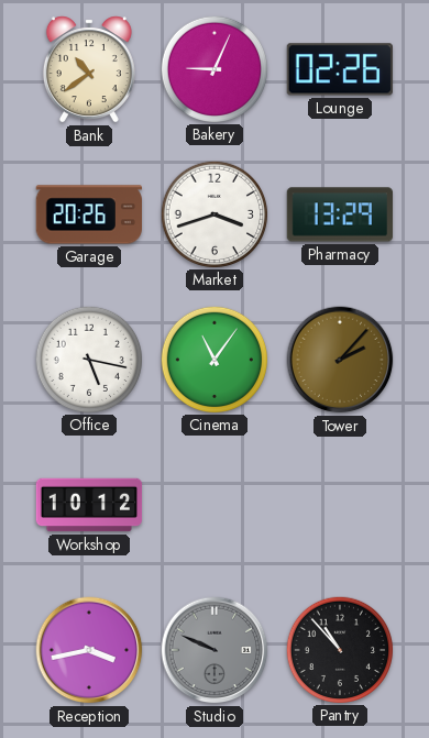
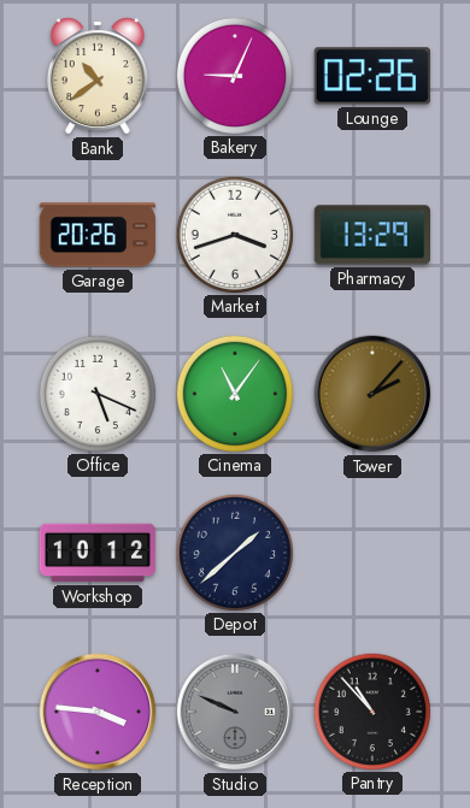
Office: 5:17 -> 5:19 (96, 393)
Depot: none -> 1:38 (234, 552)
Reception: 3:43 -> 3:46 (98, 712)
